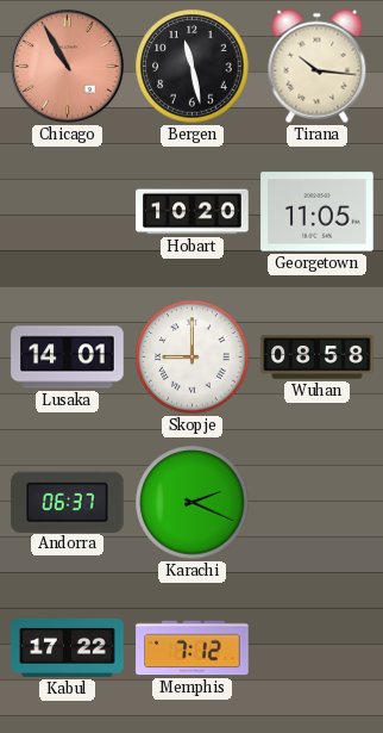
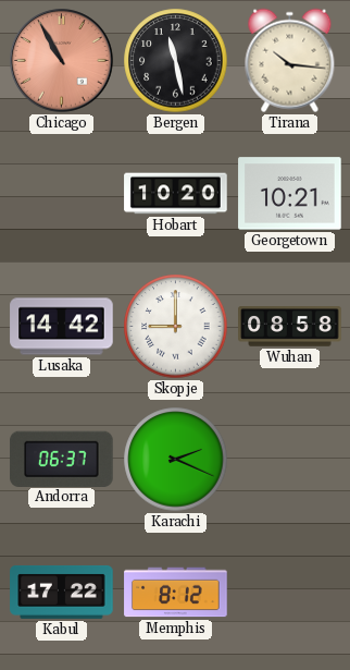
Georgetown: 11:05 -> 10:21 (290, 194)
Lusaka: 14:01 -> 14:42 (62, 327)
Memphis: 7:12 -> 8:12 (176, 593)
